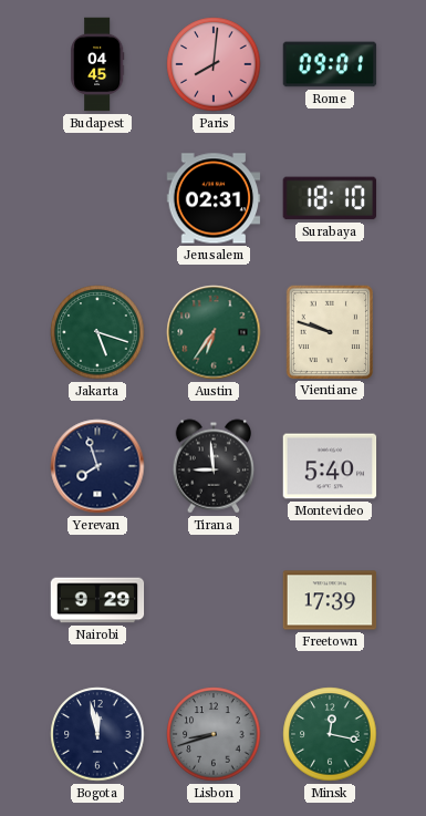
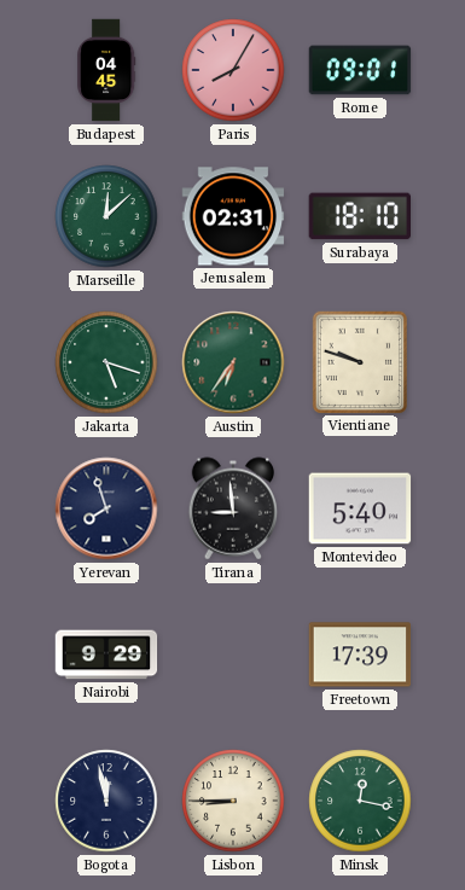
Paris: 8:01 -> 8:05 (233, 70)
Marseille: none -> 12:08 (106, 216)
Lisbon: 8:42 -> 8:45 (233, 801)
Lisbon dial: grey -> cream (233, 801)
